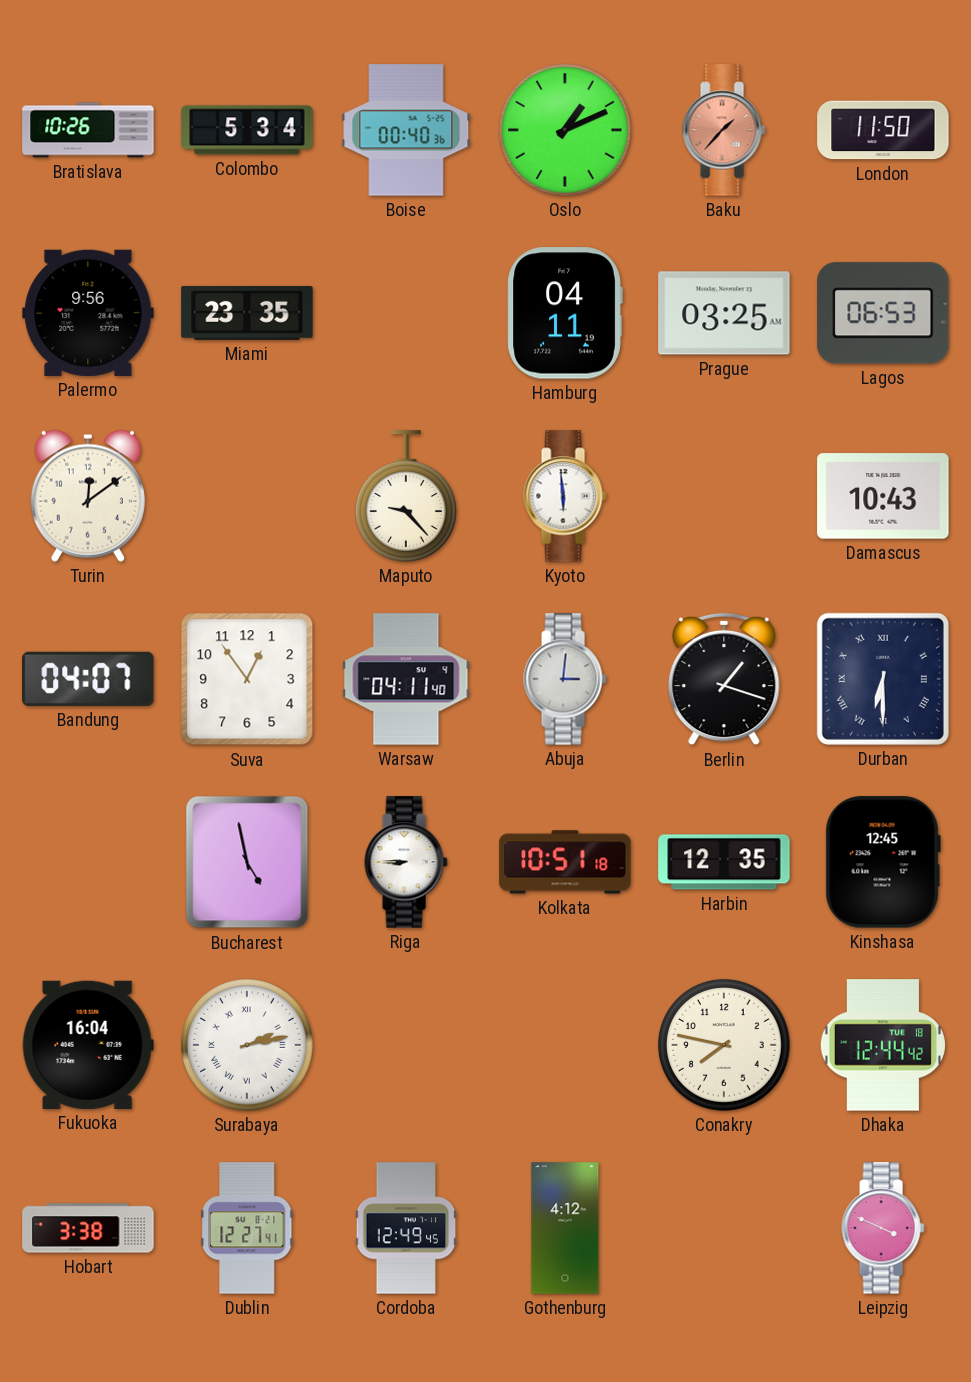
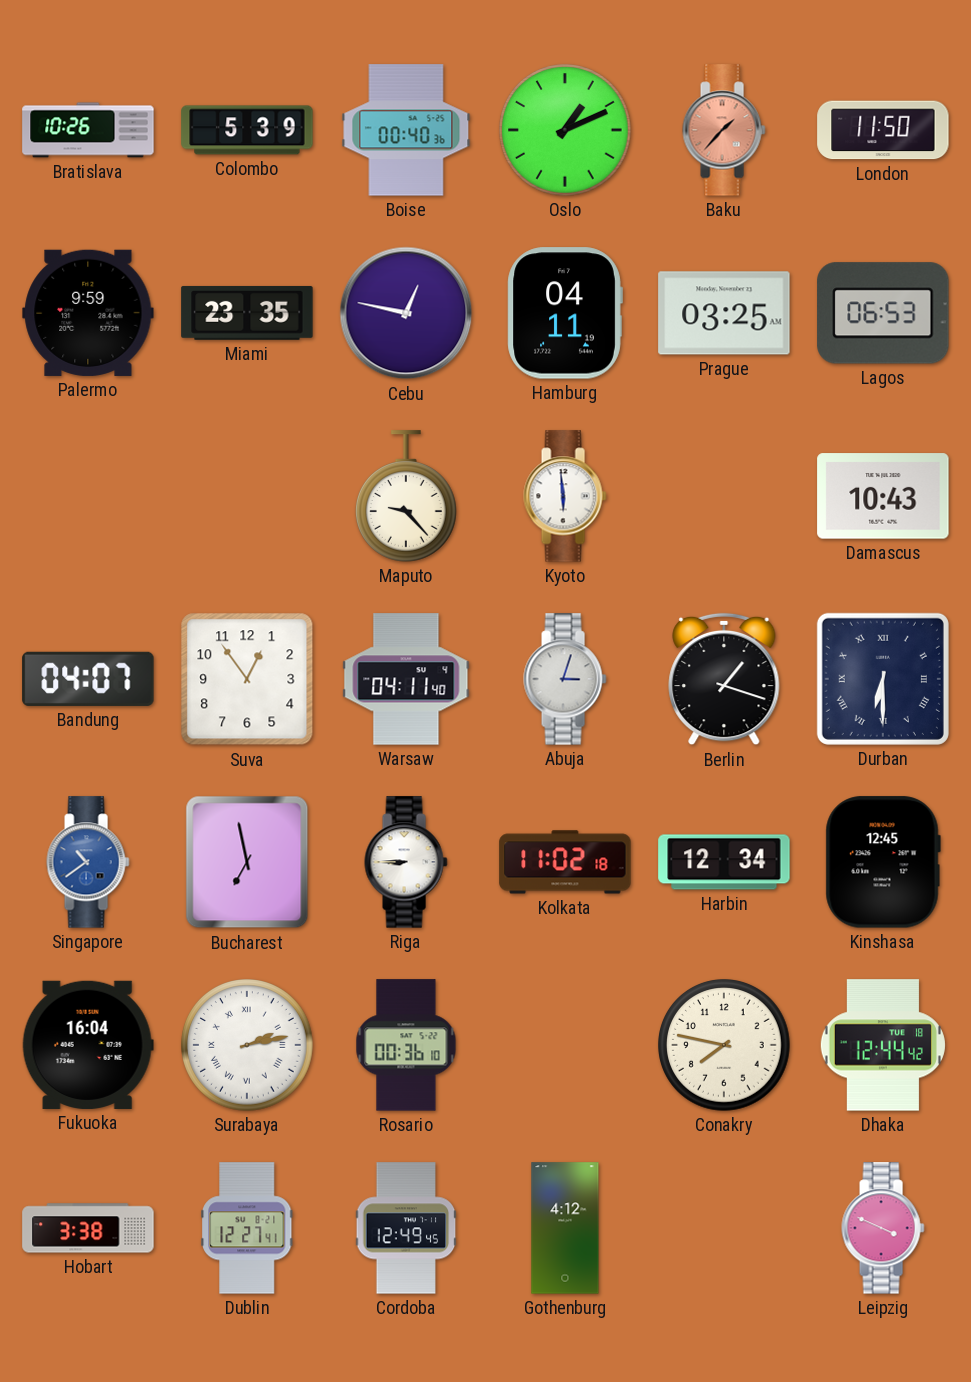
Colombo: 5:34 -> 5:39 (247, 130)
Palermo: 9:56 -> 9:59 (88, 313)
Cebu: none -> 12:47 (406, 313)
Turin: 12:09 -> none (88, 496)
Abuja: 3:01 -> 3:03 (565, 679)
Singapore: none -> 10:39 (88, 862)
Bucharest: 4:58 -> 6:58 (247, 862)
Kolkata: 10:51 -> 11:02 (565, 862)
Harbin: 12:35 -> 12:34 (724, 862)
Rosario: none -> 00:36 (406, 1045)
